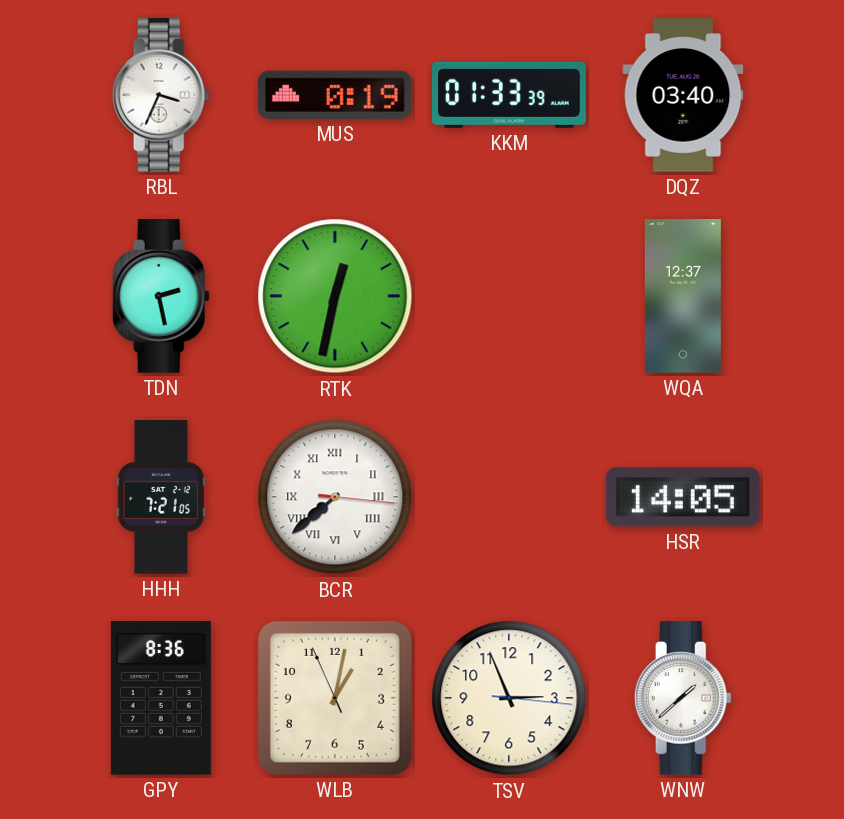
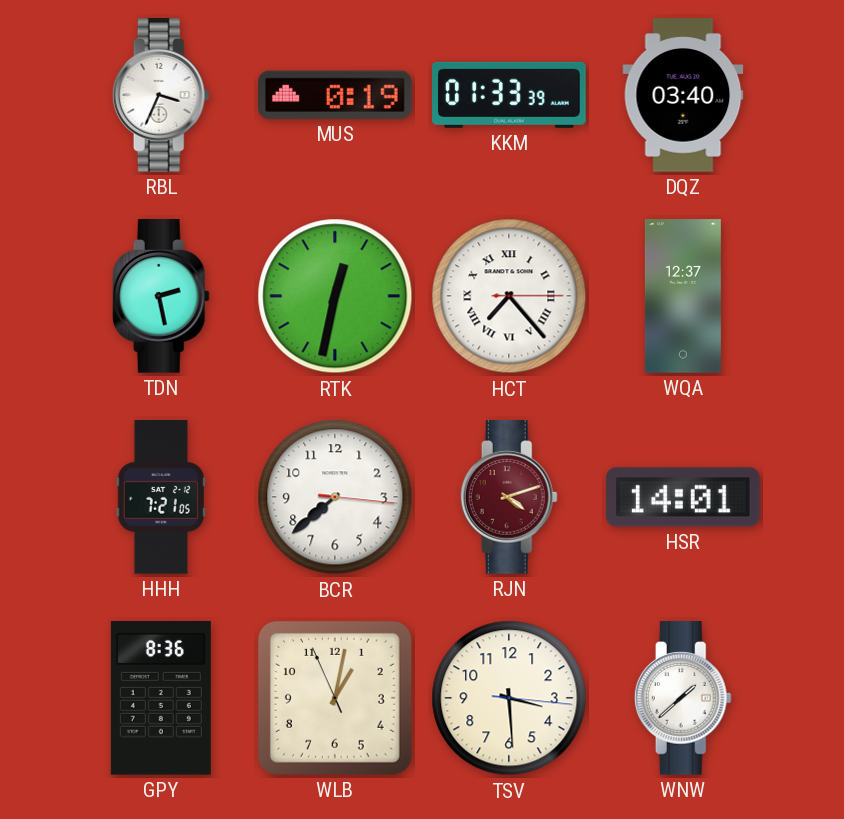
HCT: none -> 7:23 (509, 296)
BCR numerals: Roman -> Arabic (335, 497)
RJN: none -> 4:12 (509, 497)
HSR: 14:05 -> 14:01 (683, 497)
TSV: 2:56 -> 3:29 (509, 698)
